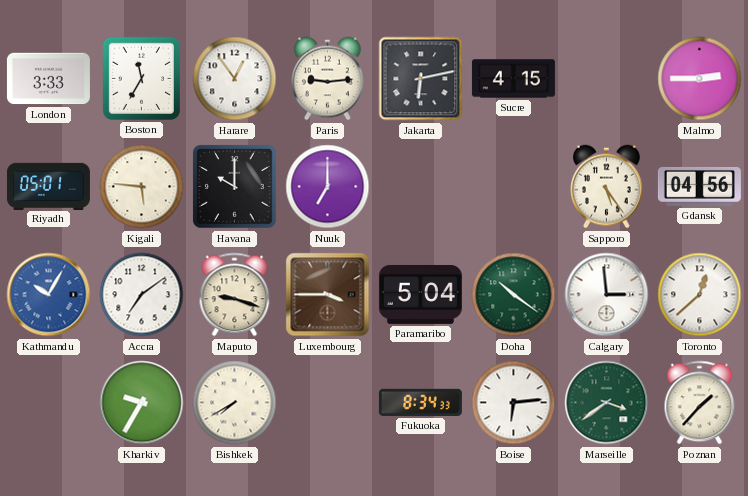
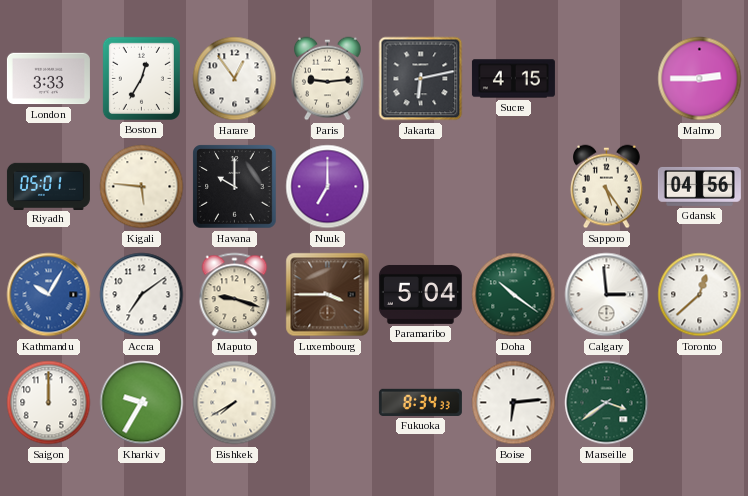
Boston: 11:35 -> 12:35 (141, 78)
Saigon: none -> 12:00 (49, 403)
Poznan: 1:37 -> none (700, 403)
